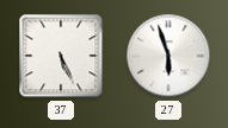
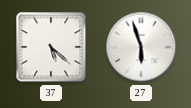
37: 5:26 -> 5:22 (51, 47)
